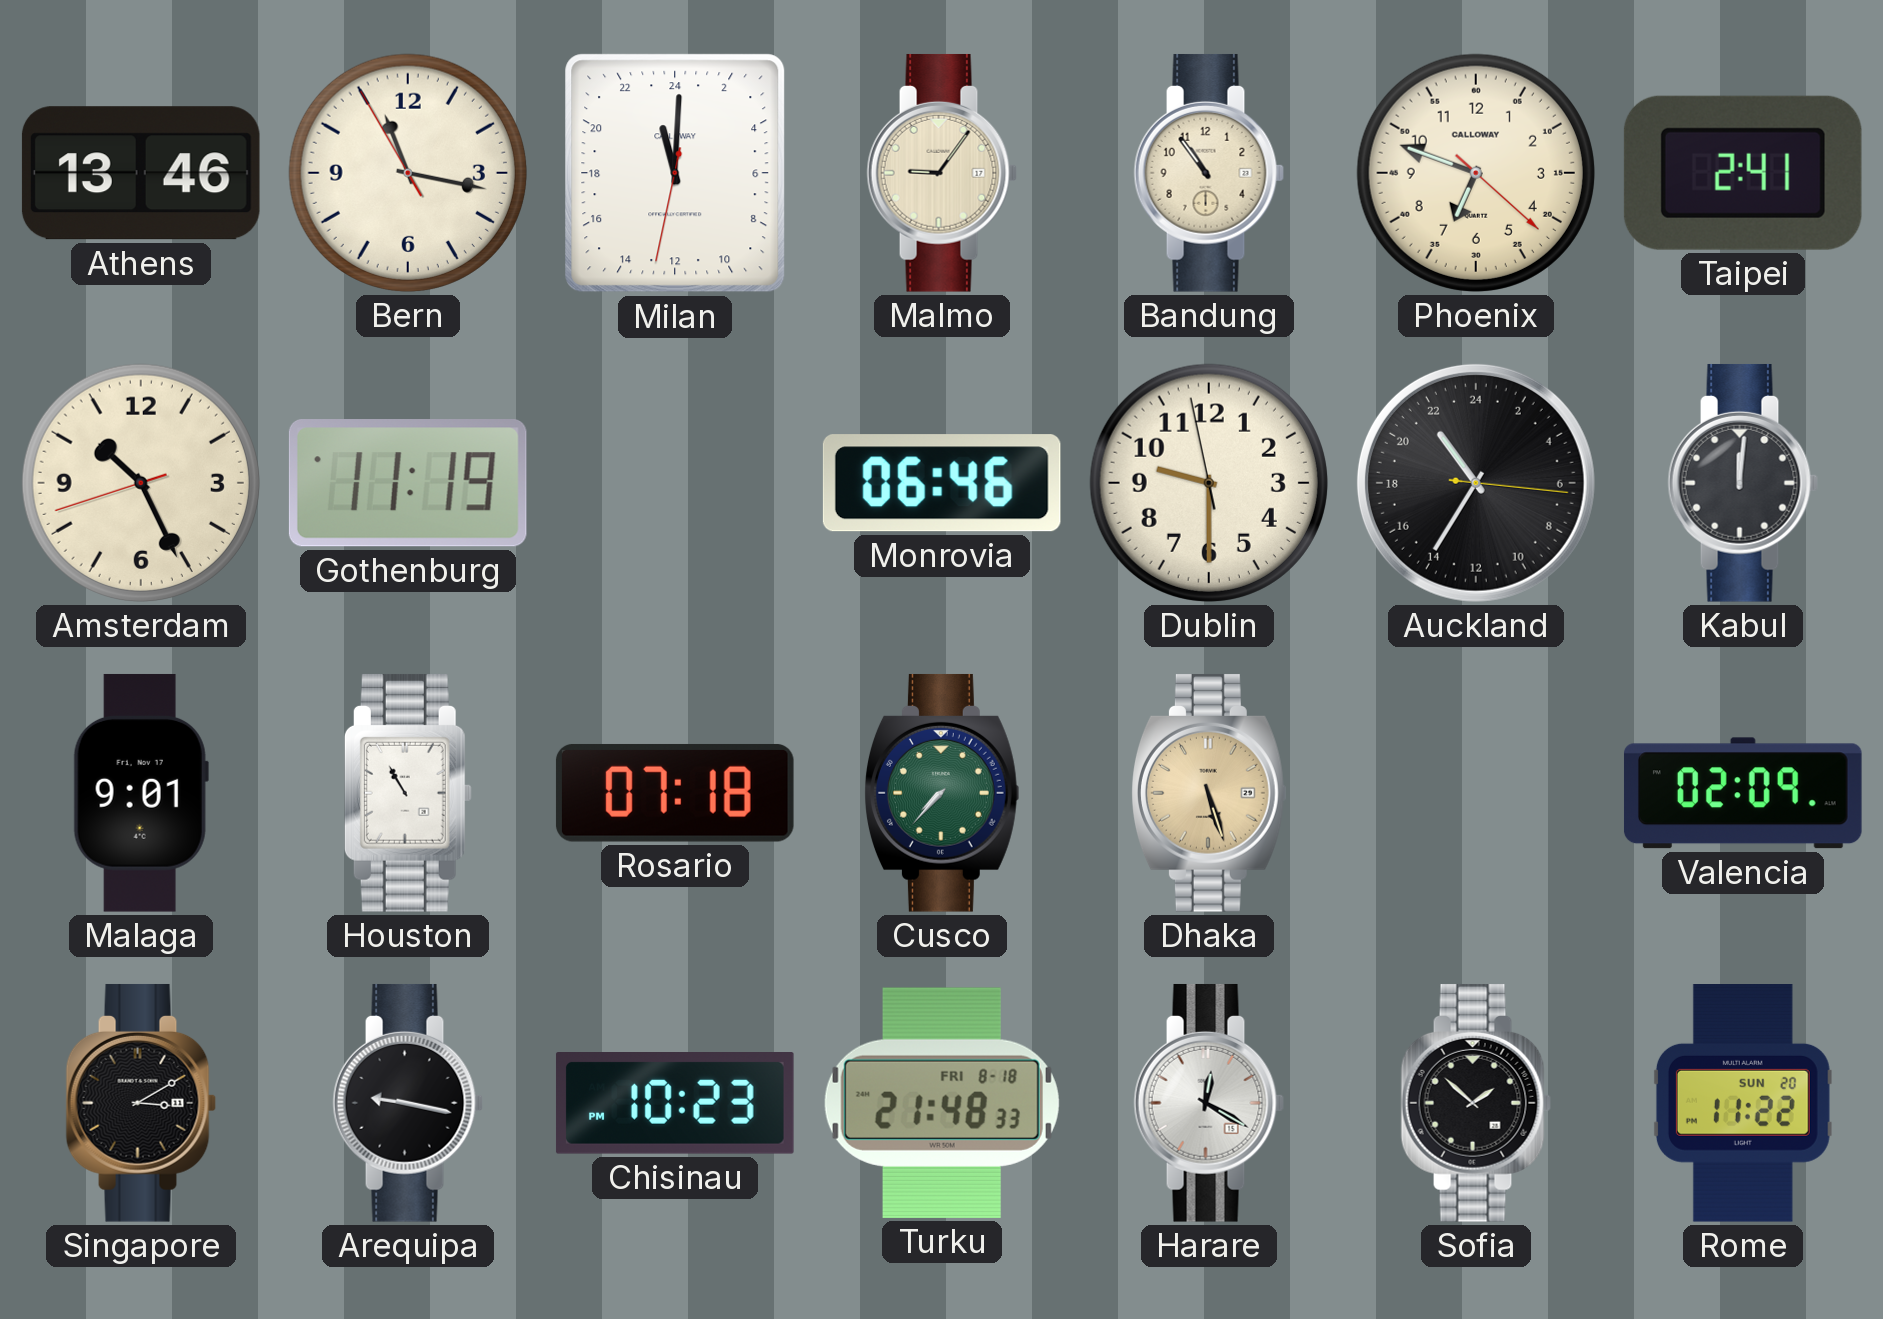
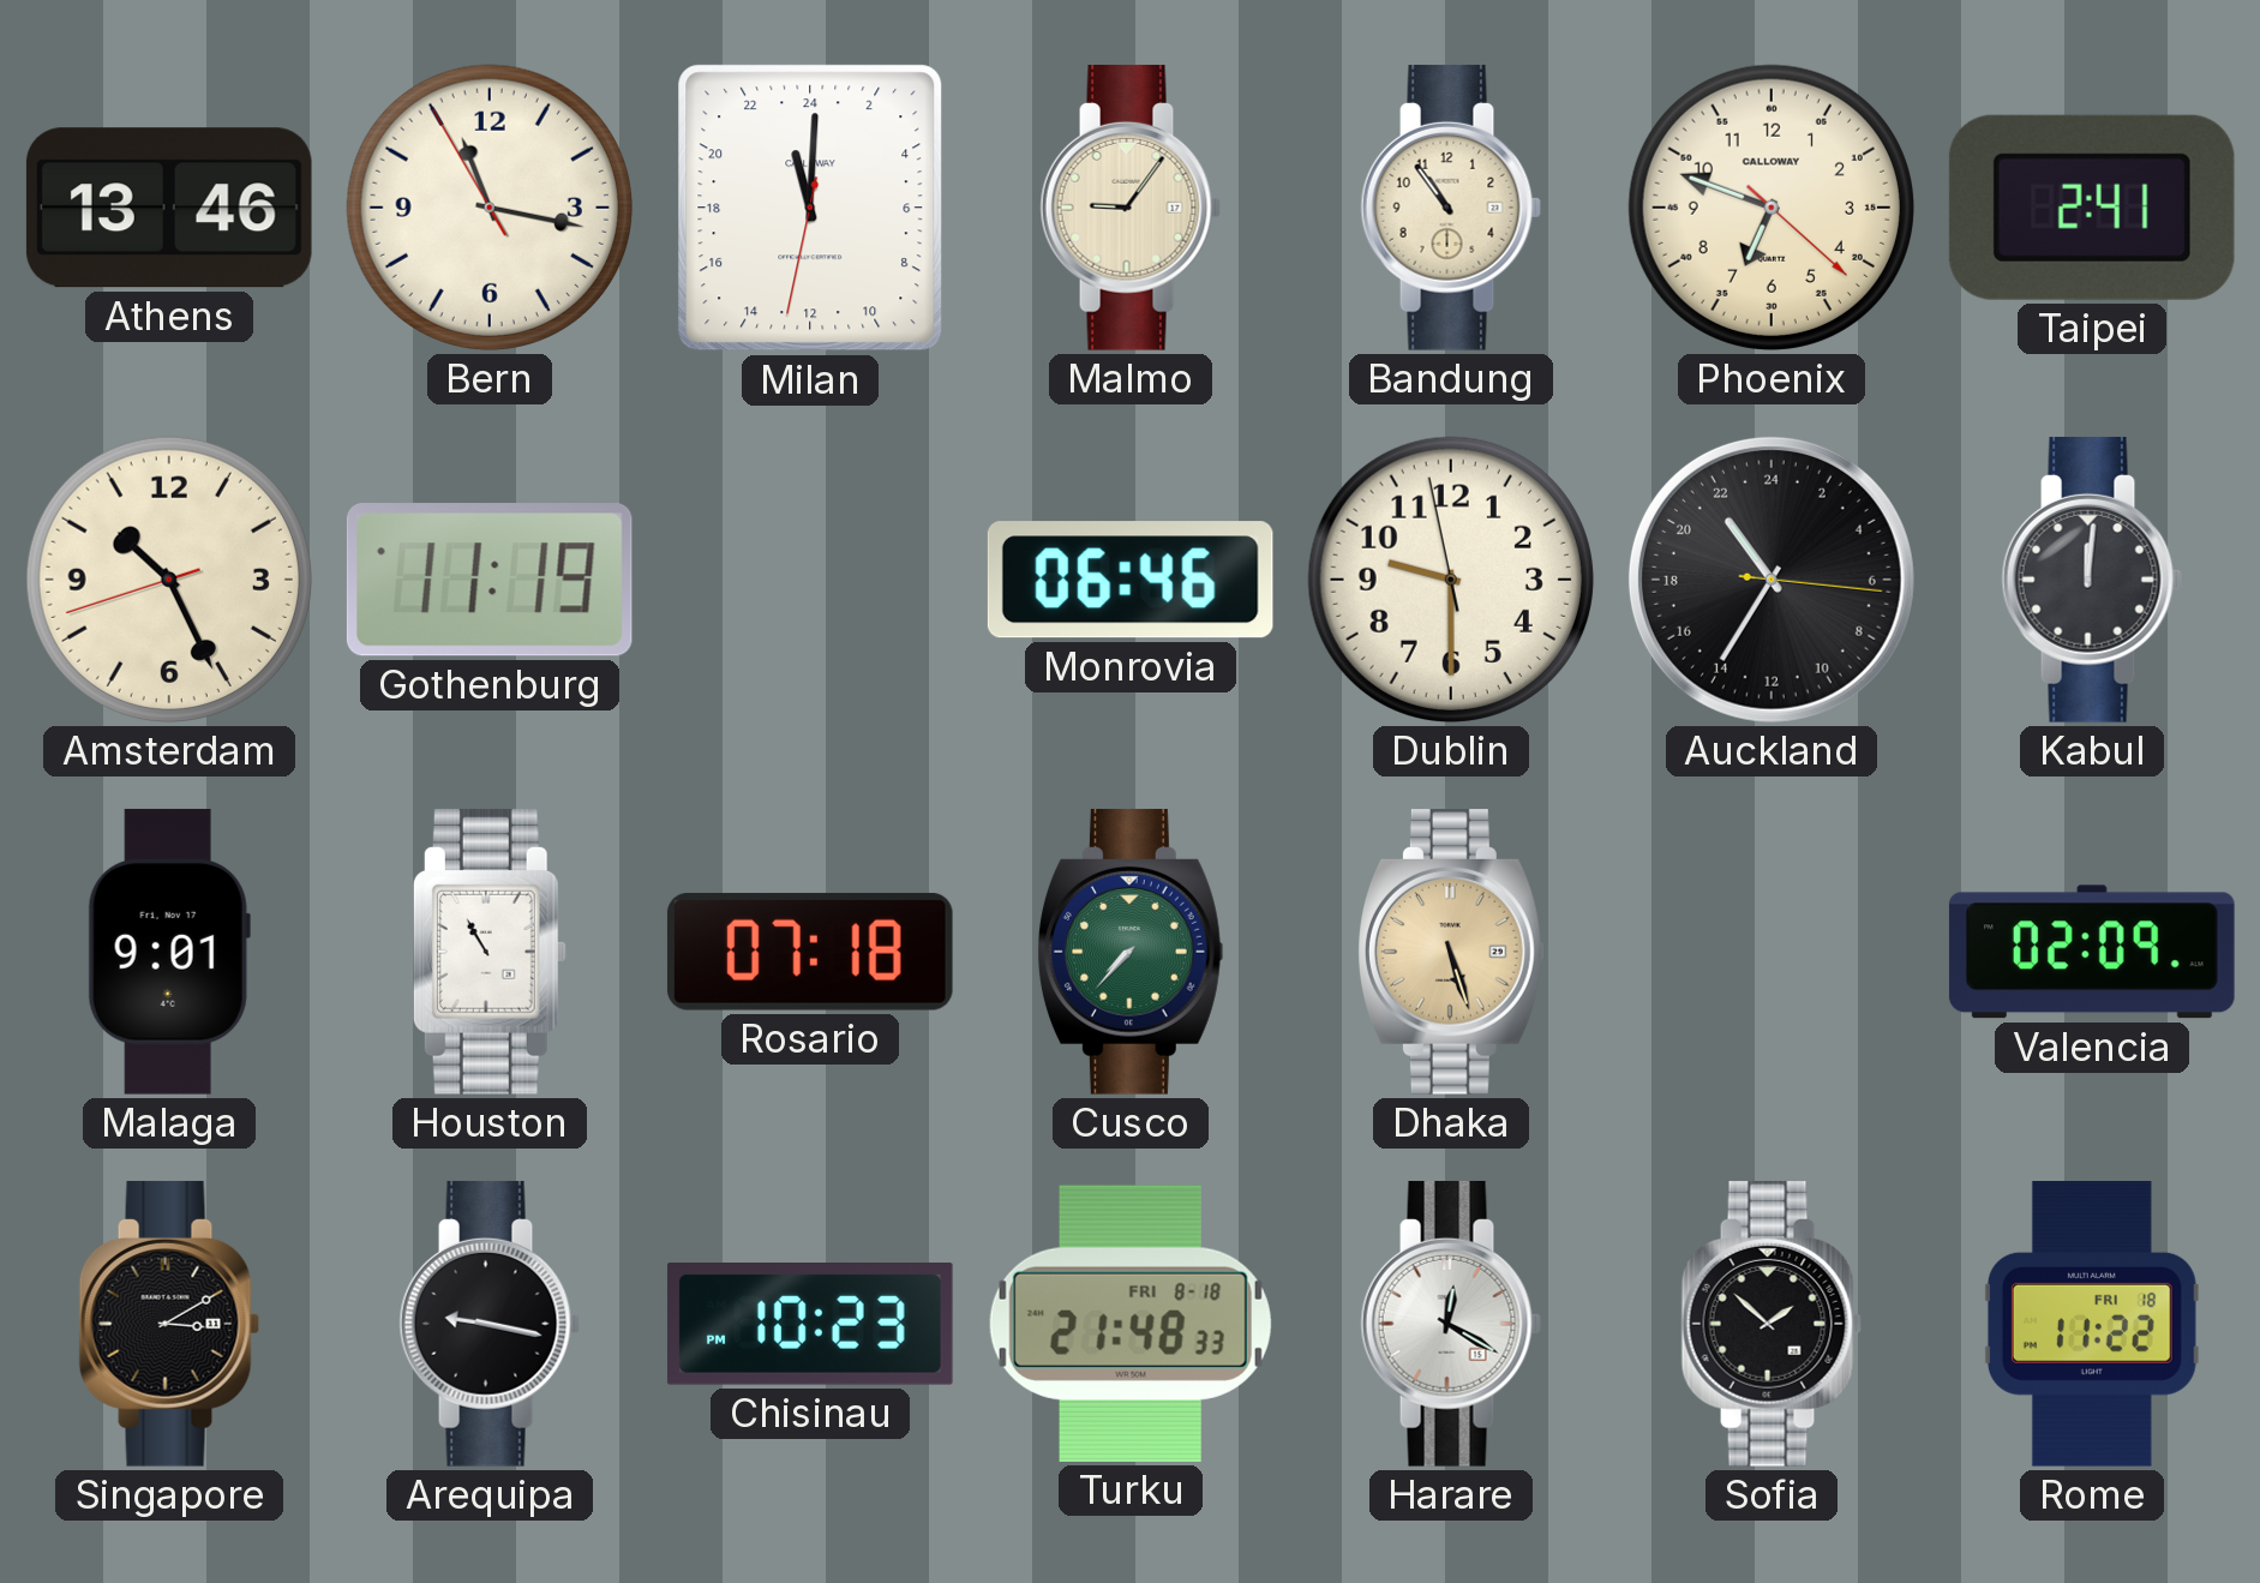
Rome date: SUN 20 -> FRI 18 (2092, 1325)
